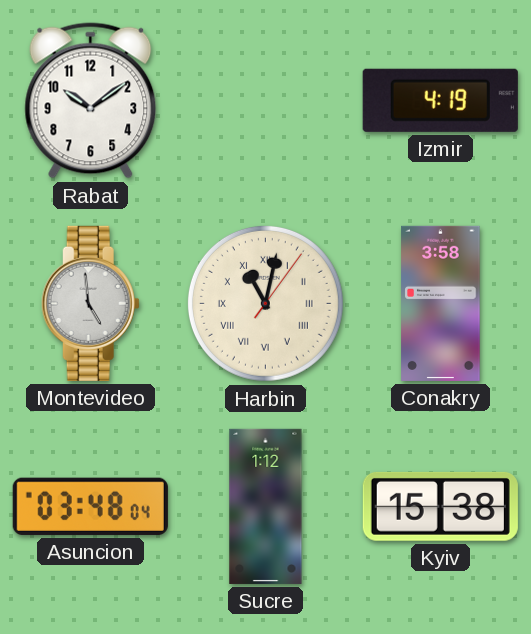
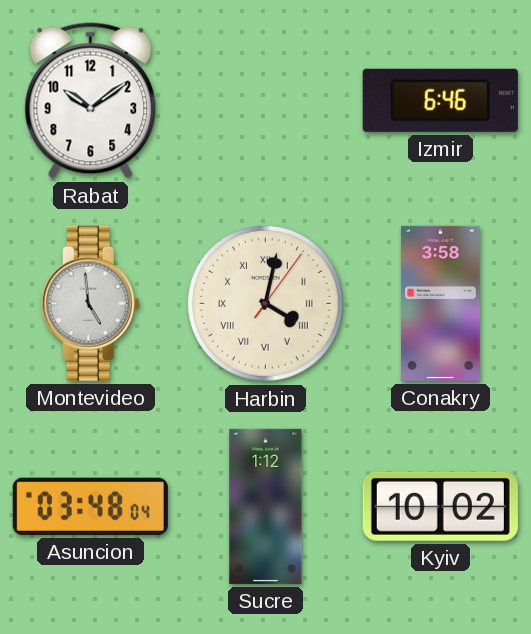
Izmir: 4:19 -> 6:46 (440, 100)
Harbin: 11:02 -> 4:02 (265, 303)
Kyiv: 15:38 -> 10:02 (440, 506)
